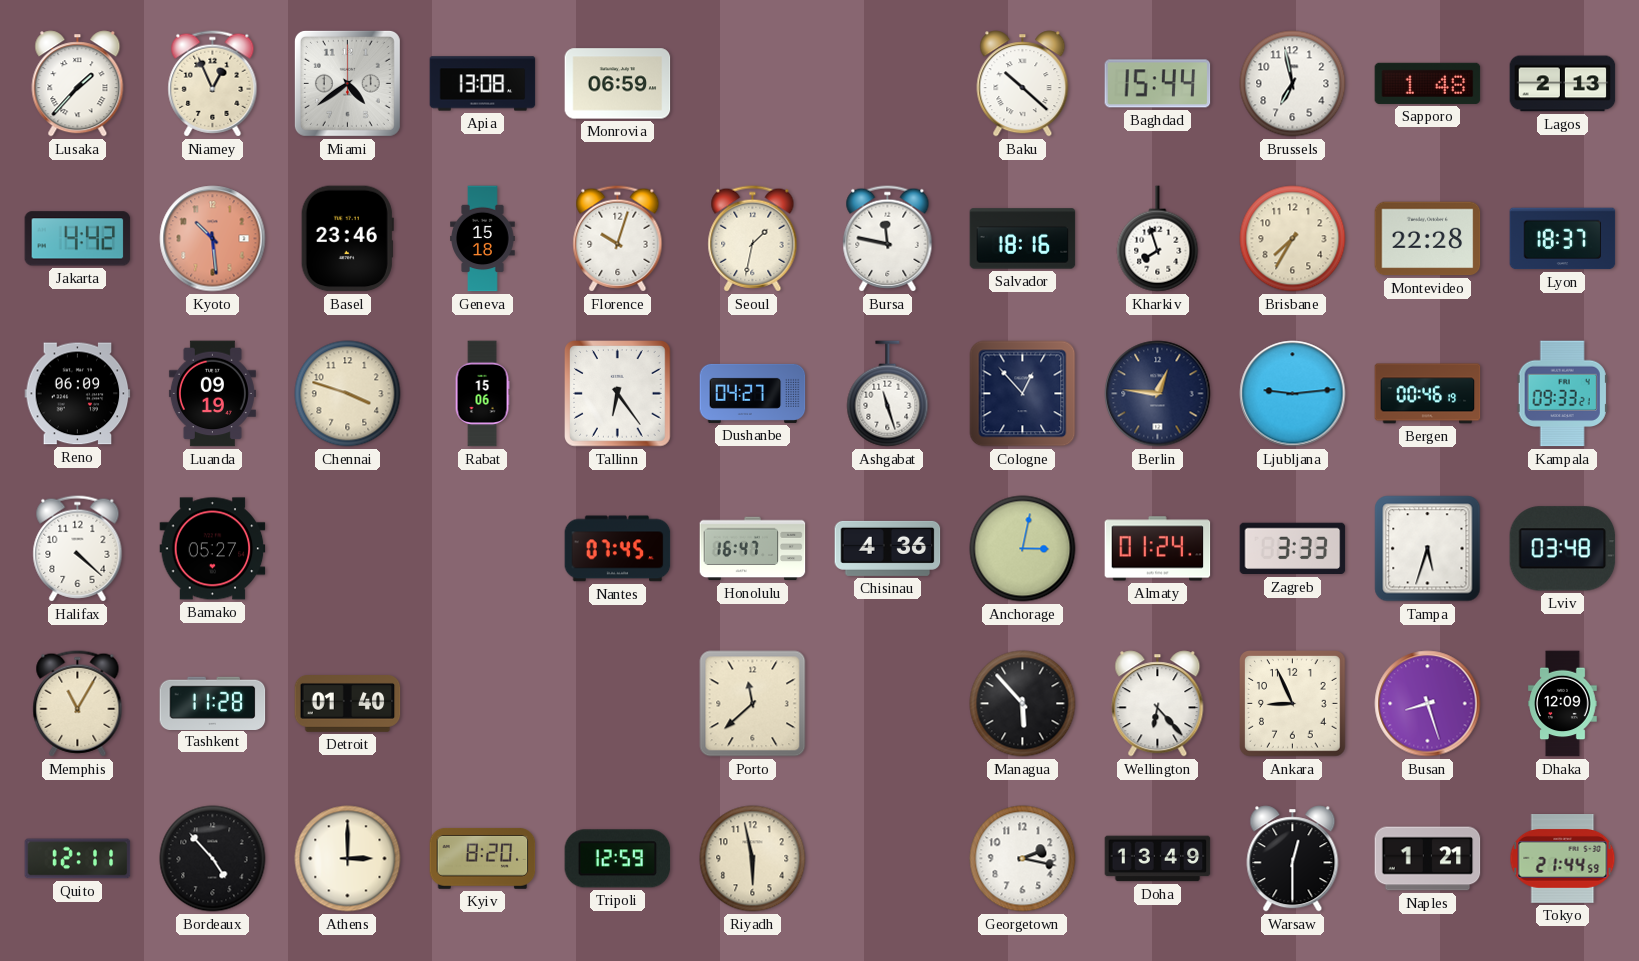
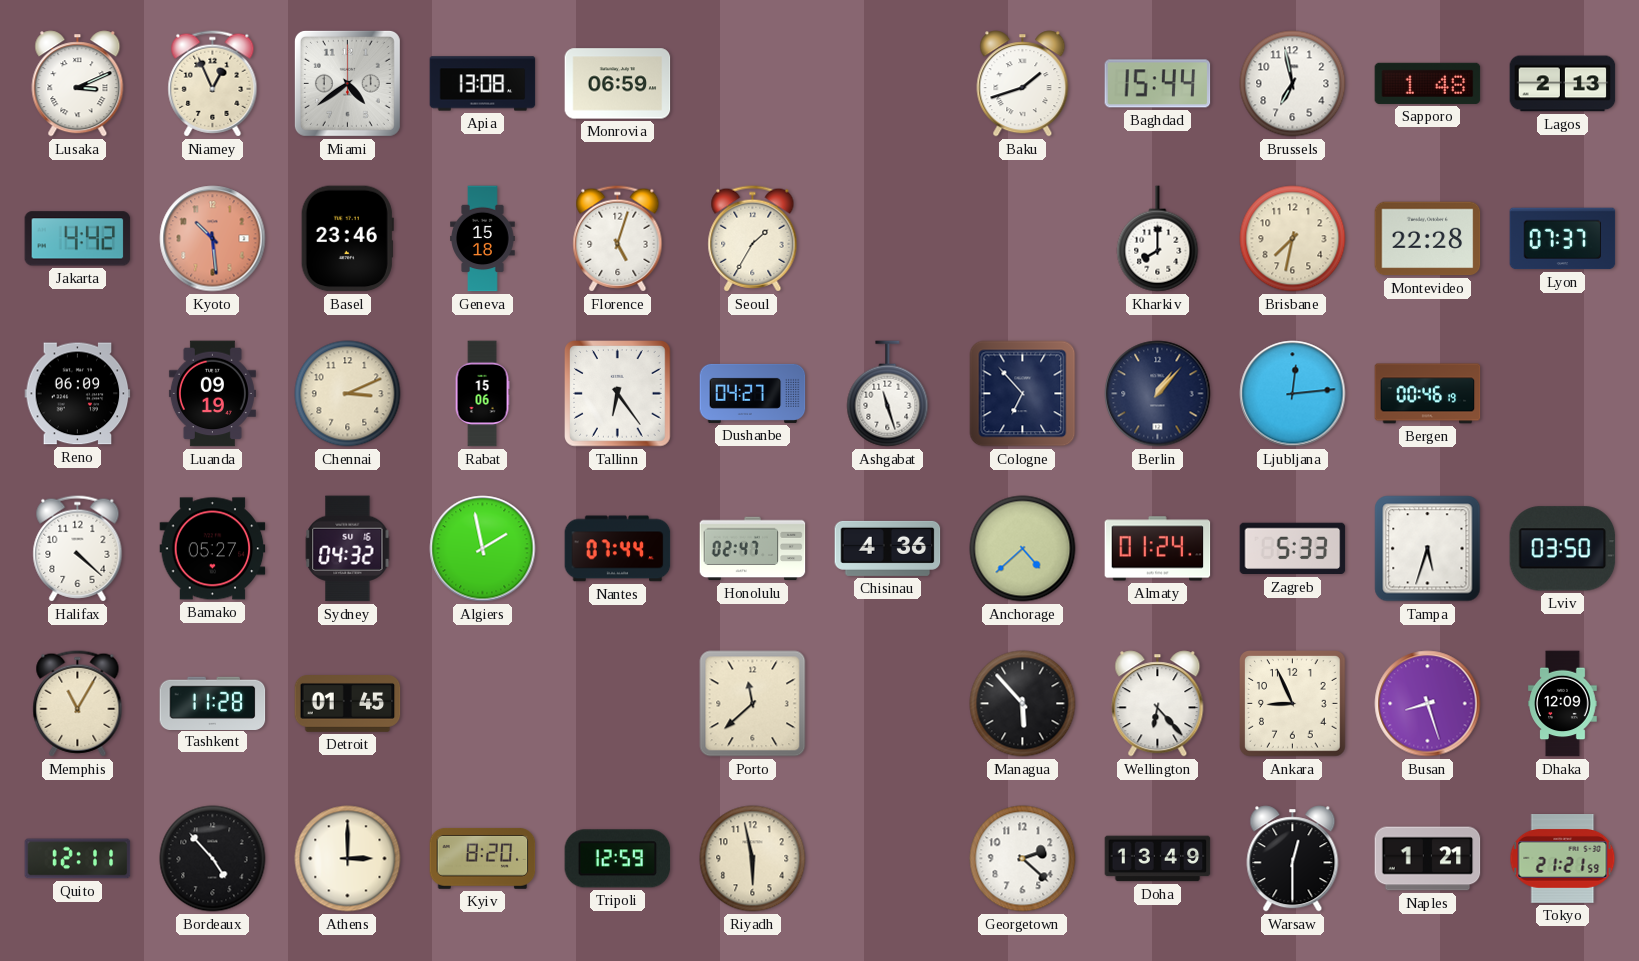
Lusaka: 1:37 -> 3:11 (78, 84)
Baku: 10:22 -> 1:42 (1023, 84)
Florence: 10:03 -> 5:03 (618, 239)
Seoul: 1:32 -> 1:35 (753, 239)
Bursa: 11:47 -> none (888, 239)
Salvador: 18:16 -> none (1023, 239)
Kharkiv: 7:57 -> 8:00 (1158, 239)
Brisbane: 7:35 -> 7:32 (1293, 239)
Lyon: 18:37 -> 07:37 (1563, 239)
Chennai: 3:48 -> 3:11 (348, 394)
Cologne: 12:53 -> 6:53 (1023, 394)
Berlin: 12:46 -> 1:07 (1158, 394)
Ljubljana: 9:14 -> 12:14 (1293, 394)
Kampala: 09:33 -> none (1562, 394)
Sydney: none -> 04:32 (348, 549)
Algiers: none -> 1:58 (483, 549)
Nantes: 07:45 -> 07:44 (618, 549)
Honolulu: 16:47 -> 02:47 (753, 549)
Anchorage: 3:02 -> 4:38 (1023, 549)
Zagreb: 3:33 -> 5:33 (1293, 549)
Lviv: 03:48 -> 03:50 (1563, 549)
Detroit: 01:40 -> 01:45 (348, 704)
Georgetown: 2:17 -> 2:22 (1023, 859)
Tokyo: 21:44 -> 21:21 (1563, 859)
